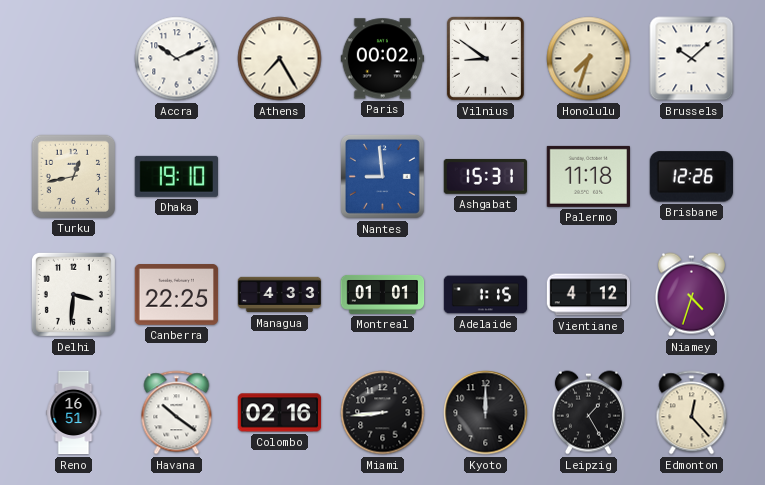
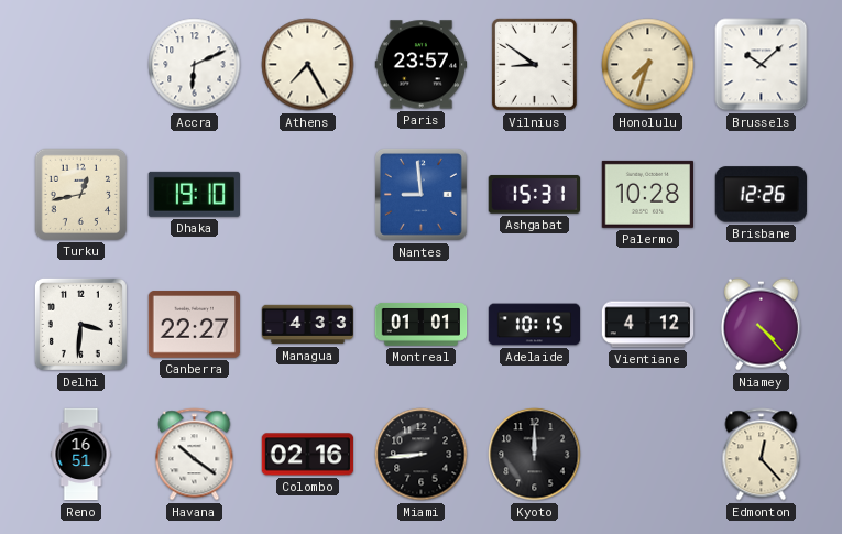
Accra: 10:11 -> 6:11 (195, 65)
Paris: 00:02 -> 23:57 (422, 65)
Palermo: 11:18 -> 10:28 (647, 194)
Canberra: 22:25 -> 22:27 (195, 325)
Adelaide: 1:15 -> 10:15 (535, 325)
Niamey: 4:33 -> 4:23 (761, 325)
Leipzig: 1:25 -> none (588, 413)
